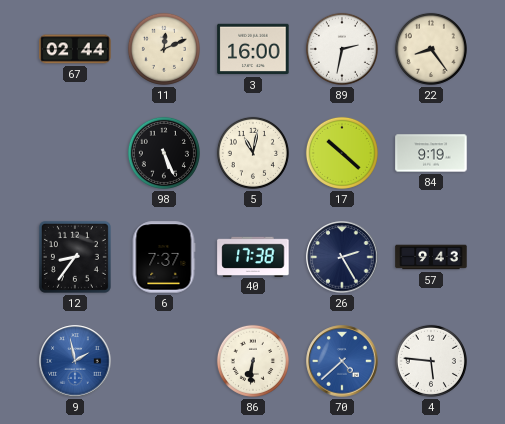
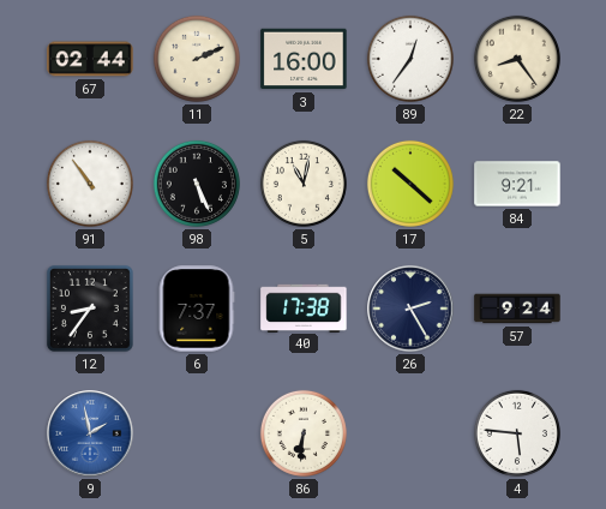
11: 12:11 -> 2:11 (197, 59)
89: 2:32 -> 12:36 (410, 59)
91: none -> 10:54 (90, 184)
84: 9:19 -> 9:21 (517, 184)
57: 9:43 -> 9:24 (517, 309)
70: 4:38 -> none (342, 361)
